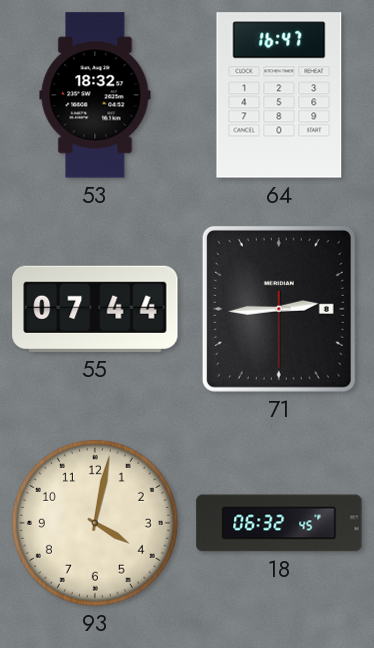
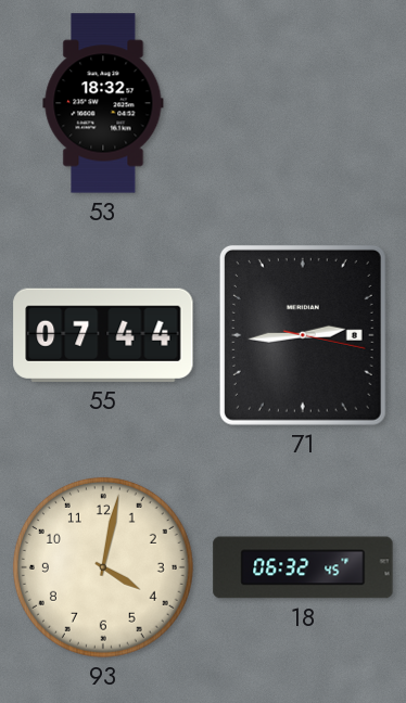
64: 16:47 -> none (279, 95)
71: 2:44:30 -> 2:44:17 (303, 335)
